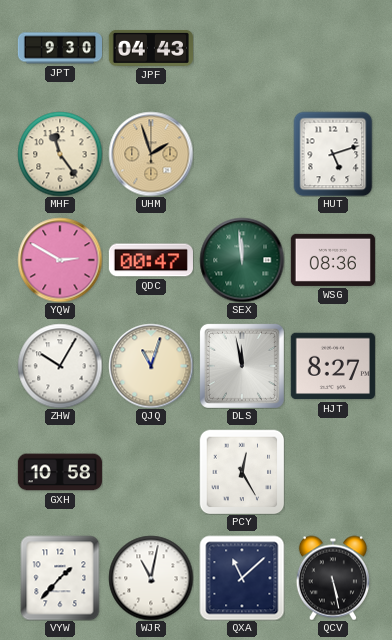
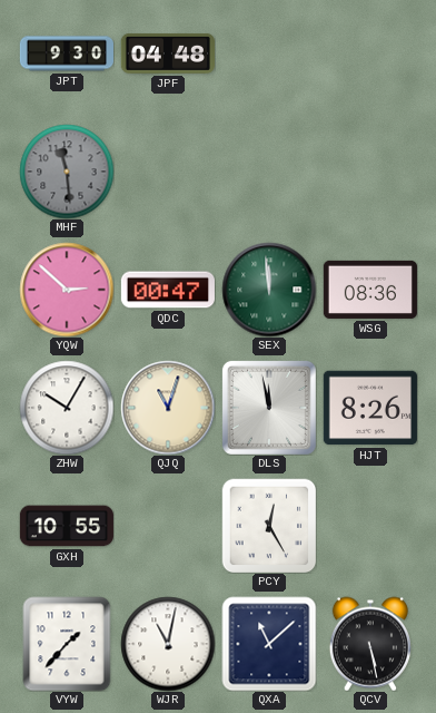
JPF: 04:43 -> 04:48 (168, 53)
MHF: 11:24 -> 11:29 (67, 172)
MHF dial: cream -> grey (67, 172)
UHM: 1:57 -> none (151, 154)
HUT: 5:12 -> none (333, 154)
YQW: 2:50 -> 2:52 (67, 290)
HJT: 8:27 -> 8:26 (370, 408)
GXH: 10:58 -> 10:55 (66, 526)
